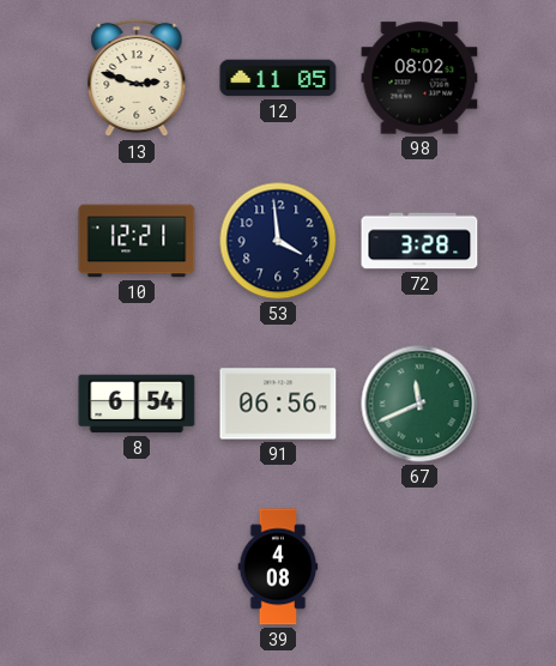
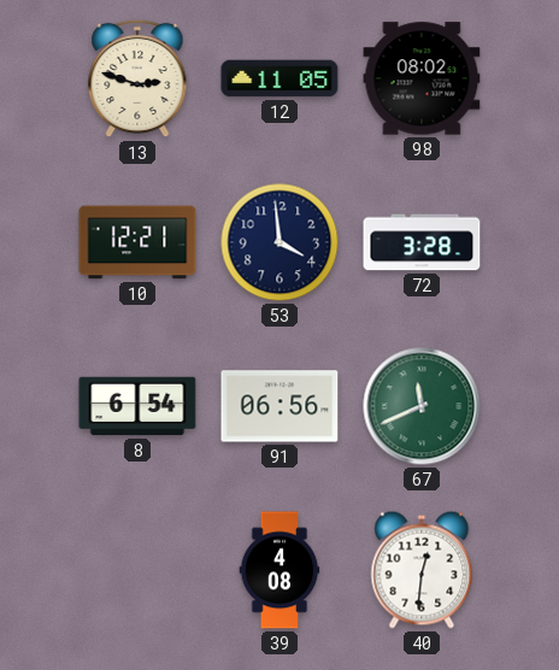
40: none -> 12:31 (422, 570)
